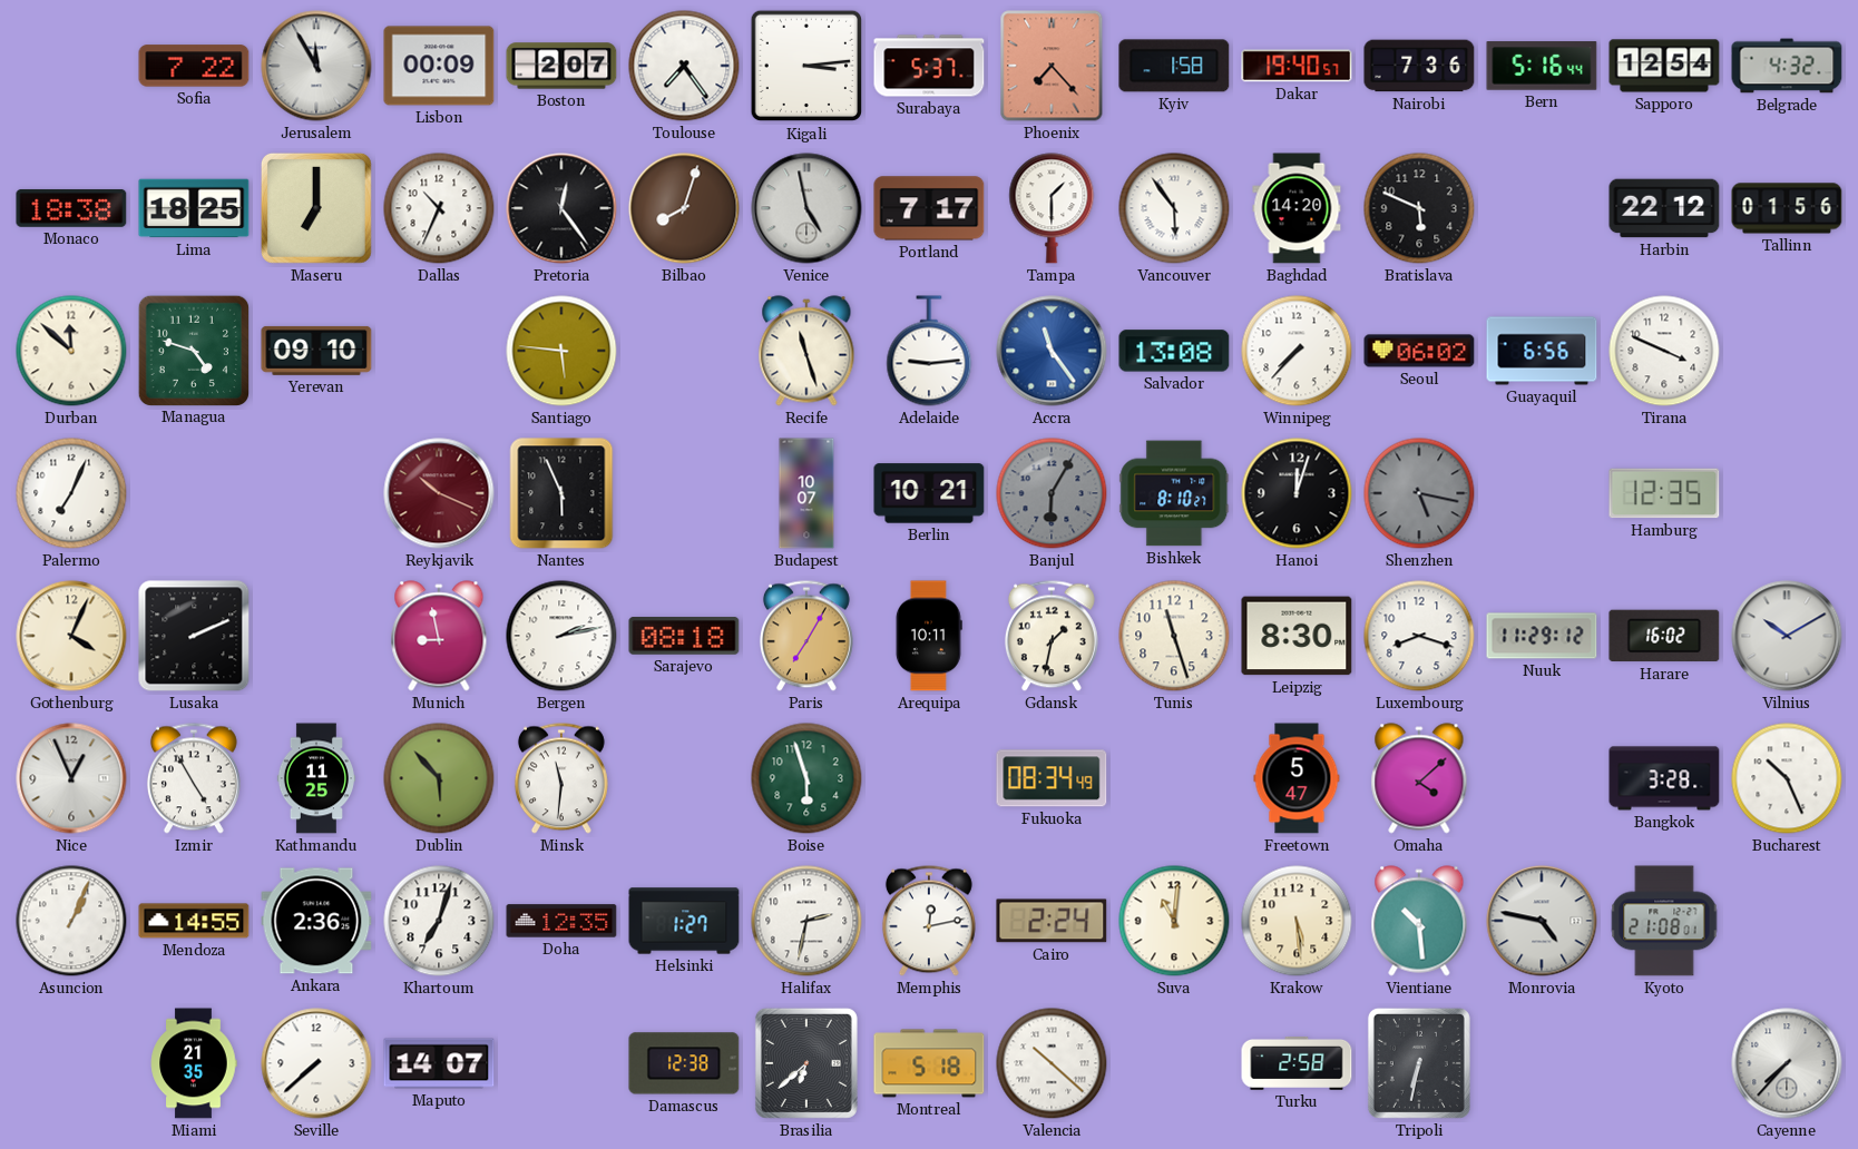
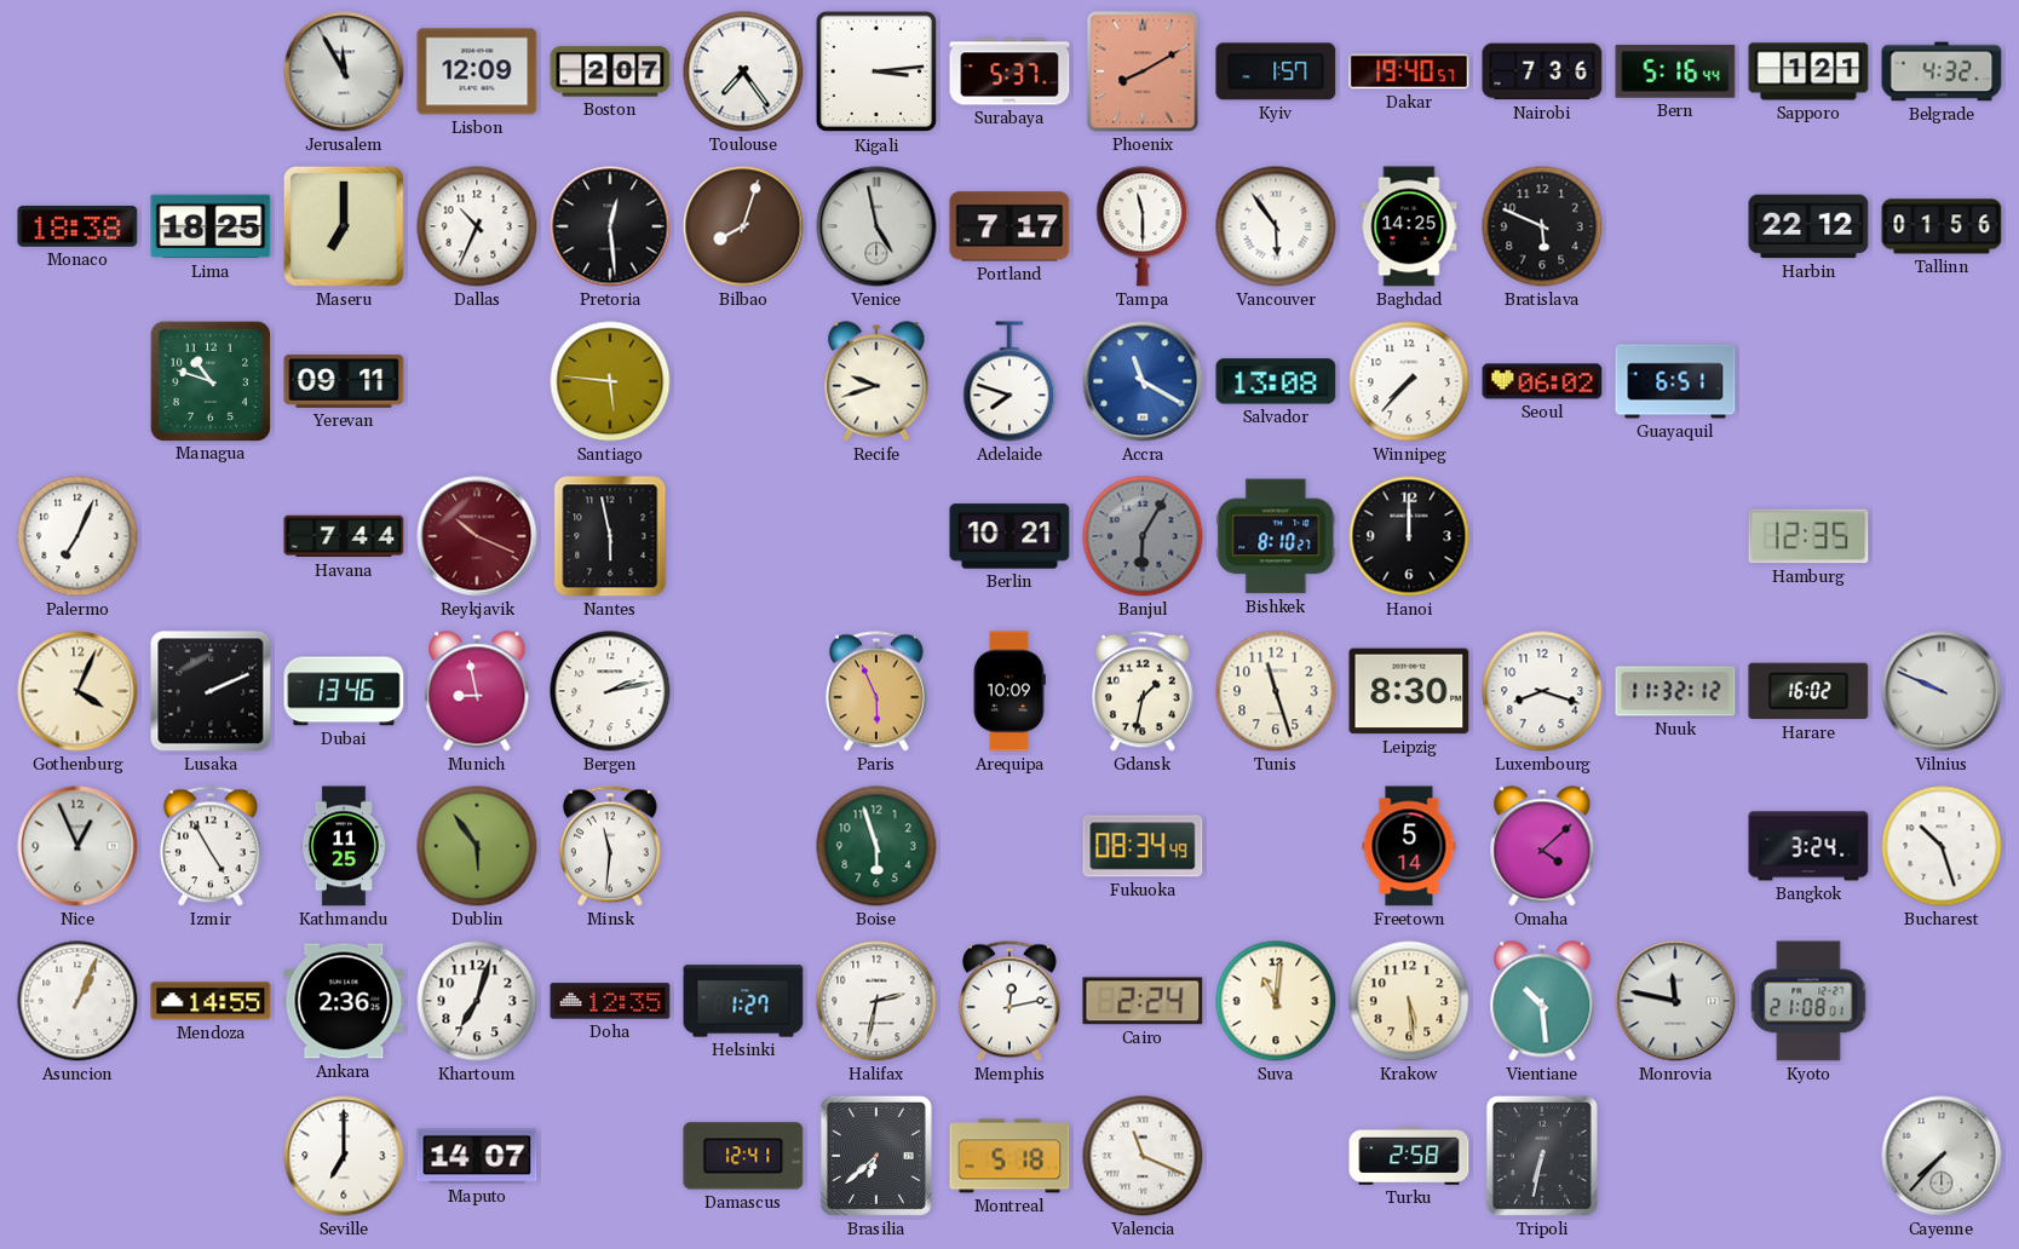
Sofia: 7:22 -> none (194, 66)
Lisbon: 00:09 -> 12:09 (477, 71)
Phoenix: 7:23 -> 8:10 (1143, 71)
Kyiv: 1:58 -> 1:57 (1276, 71)
Sapporo: 12:54 -> 1:21 (1808, 71)
Pretoria: 12:24 -> 12:29 (610, 226)
Tampa: 1:30 -> 11:30 (1143, 226)
Baghdad: 14:20 -> 14:25 (1409, 226)
Durban: 11:52 -> none (71, 351)
Managua: 4:48 -> 10:48 (209, 380)
Yerevan: 09:10 -> 09:11 (344, 381)
Recife: 11:27 -> 9:42 (876, 381)
Adelaide: 9:14 -> 7:48 (1009, 381)
Accra: 11:24 -> 11:20 (1143, 381)
Guayaquil: 6:56 -> 6:51 (1675, 381)
Tirana: 3:49 -> none (1664, 351)
Havana: none -> 7:44 (344, 536)
Nantes: 5:56 -> 5:58 (610, 536)
Budapest: 10:07 -> none (806, 493)
Hanoi: 12:03 -> 12:00 (1409, 536)
Shenzhen: 5:17 -> none (1419, 493)
Dubai: none -> 13:46 (344, 691)
Sarajevo: 08:18 -> none (684, 636)
Paris: 7:05 -> 5:56 (876, 691)
Arequipa: 10:11 -> 10:09 (1009, 691)
Nuuk: 11:29 -> 11:32 (1675, 691)
Vilnius: 10:10 -> 9:49 (1942, 691)
Dublin: 5:53 -> 5:54 (477, 846)
Freetown: 5:47 -> 5:14 (1409, 846)
Bangkok: 3:28 -> 3:24 (1808, 846)
Bucharest: 10:26 -> 10:27 (1942, 846)
Monrovia: 4:47 -> 11:47 (1675, 1001)
Miami: 21:35 -> none (194, 1063)
Seville: 7:38 -> 7:00 (344, 1156)
Damascus: 12:38 -> 12:41 (743, 1156)
Valencia: 10:22 -> 11:19 (1143, 1156)
